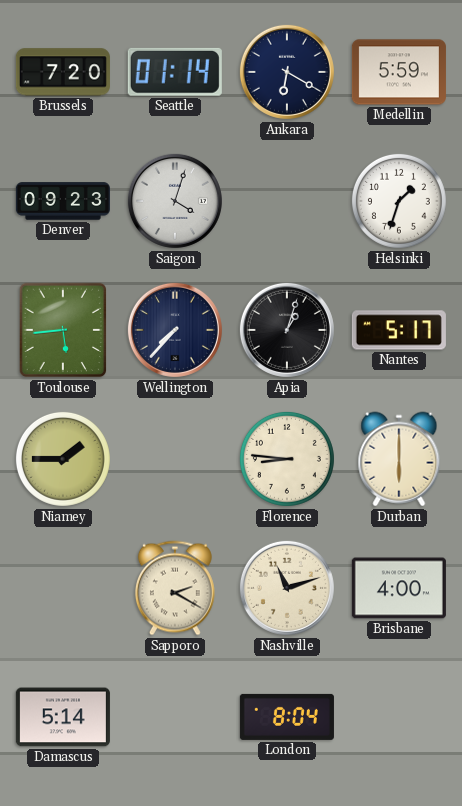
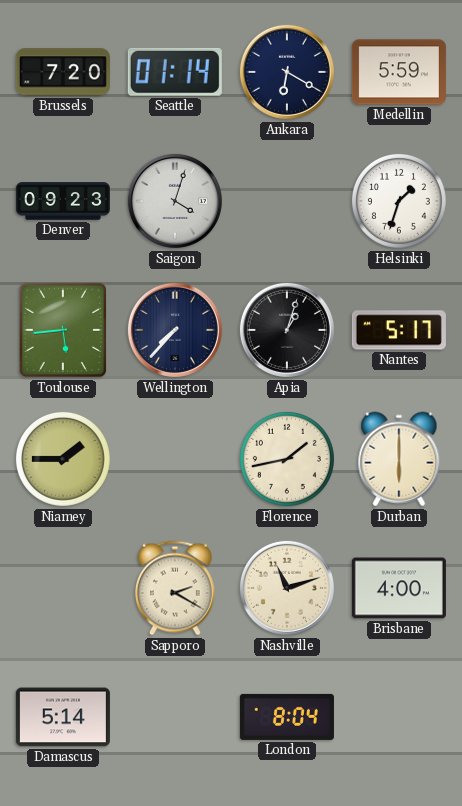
Florence: 8:46 -> 1:43 (287, 459)
